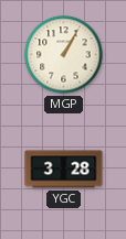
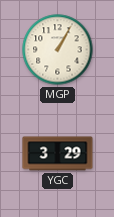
YGC: 3:28 -> 3:29 (58, 154)
